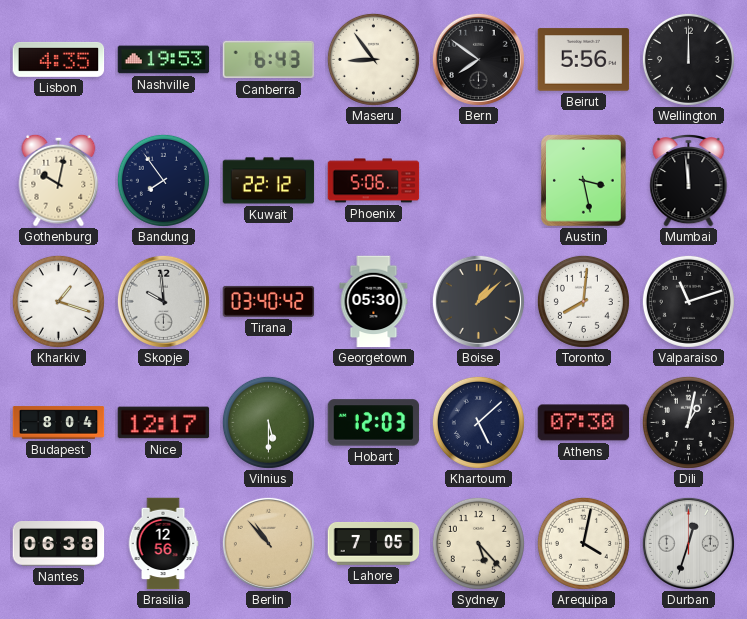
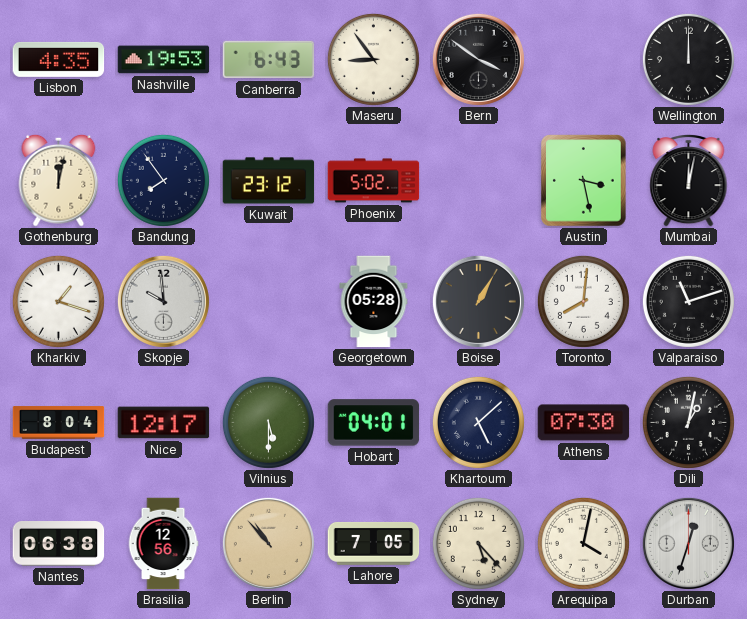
Bern: 7:51 -> 3:51 (478, 59)
Beirut: 5:56 -> none (584, 60)
Gothenburg: 10:02 -> 12:02 (59, 180)
Kuwait: 22:12 -> 23:12 (269, 181)
Phoenix: 5:06 -> 5:02 (374, 181)
Mumbai: 11:59 -> 12:02 (689, 181)
Tirana: 03:40 -> none (269, 301)
Georgetown: 05:30 -> 05:28 (374, 302)
Boise: 1:08 -> 1:05 (478, 301)
Hobart: 12:03 -> 04:01 (374, 423)
